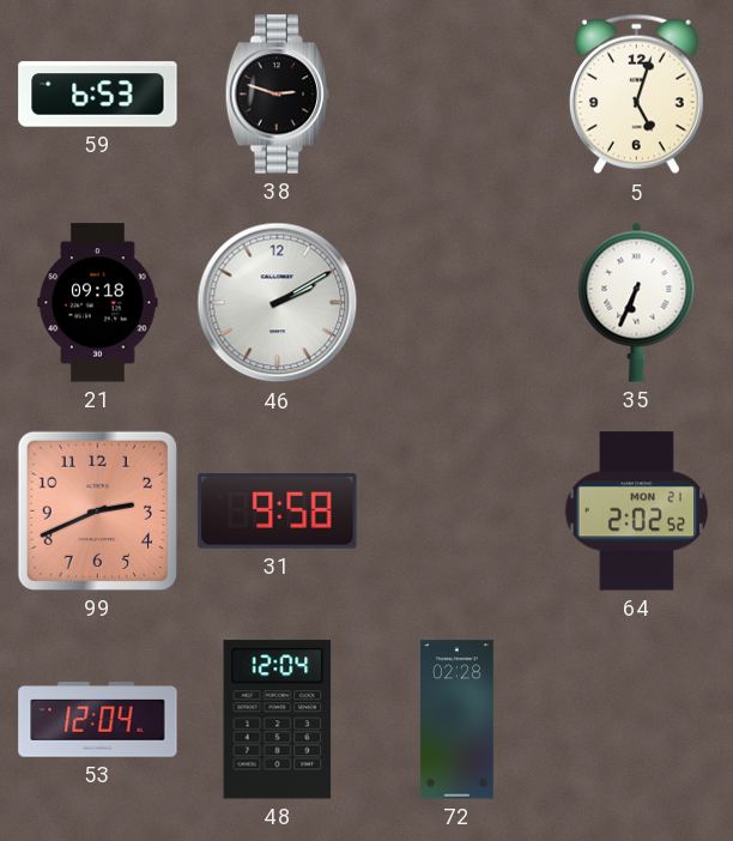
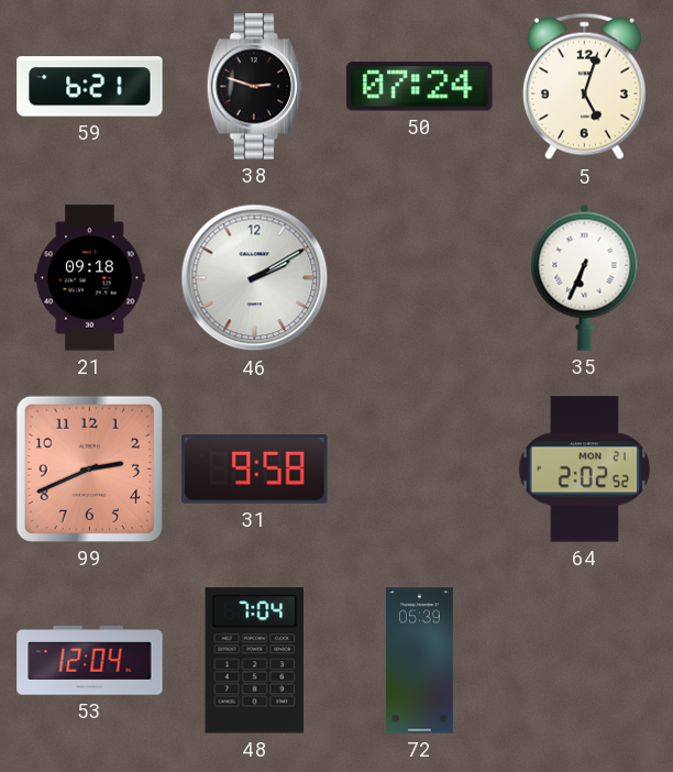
59: 6:53 -> 6:21 (90, 87)
50: none -> 07:24 (420, 87)
48: 12:04 -> 7:04 (255, 661)
72: 02:28 -> 05:39 (419, 661)
